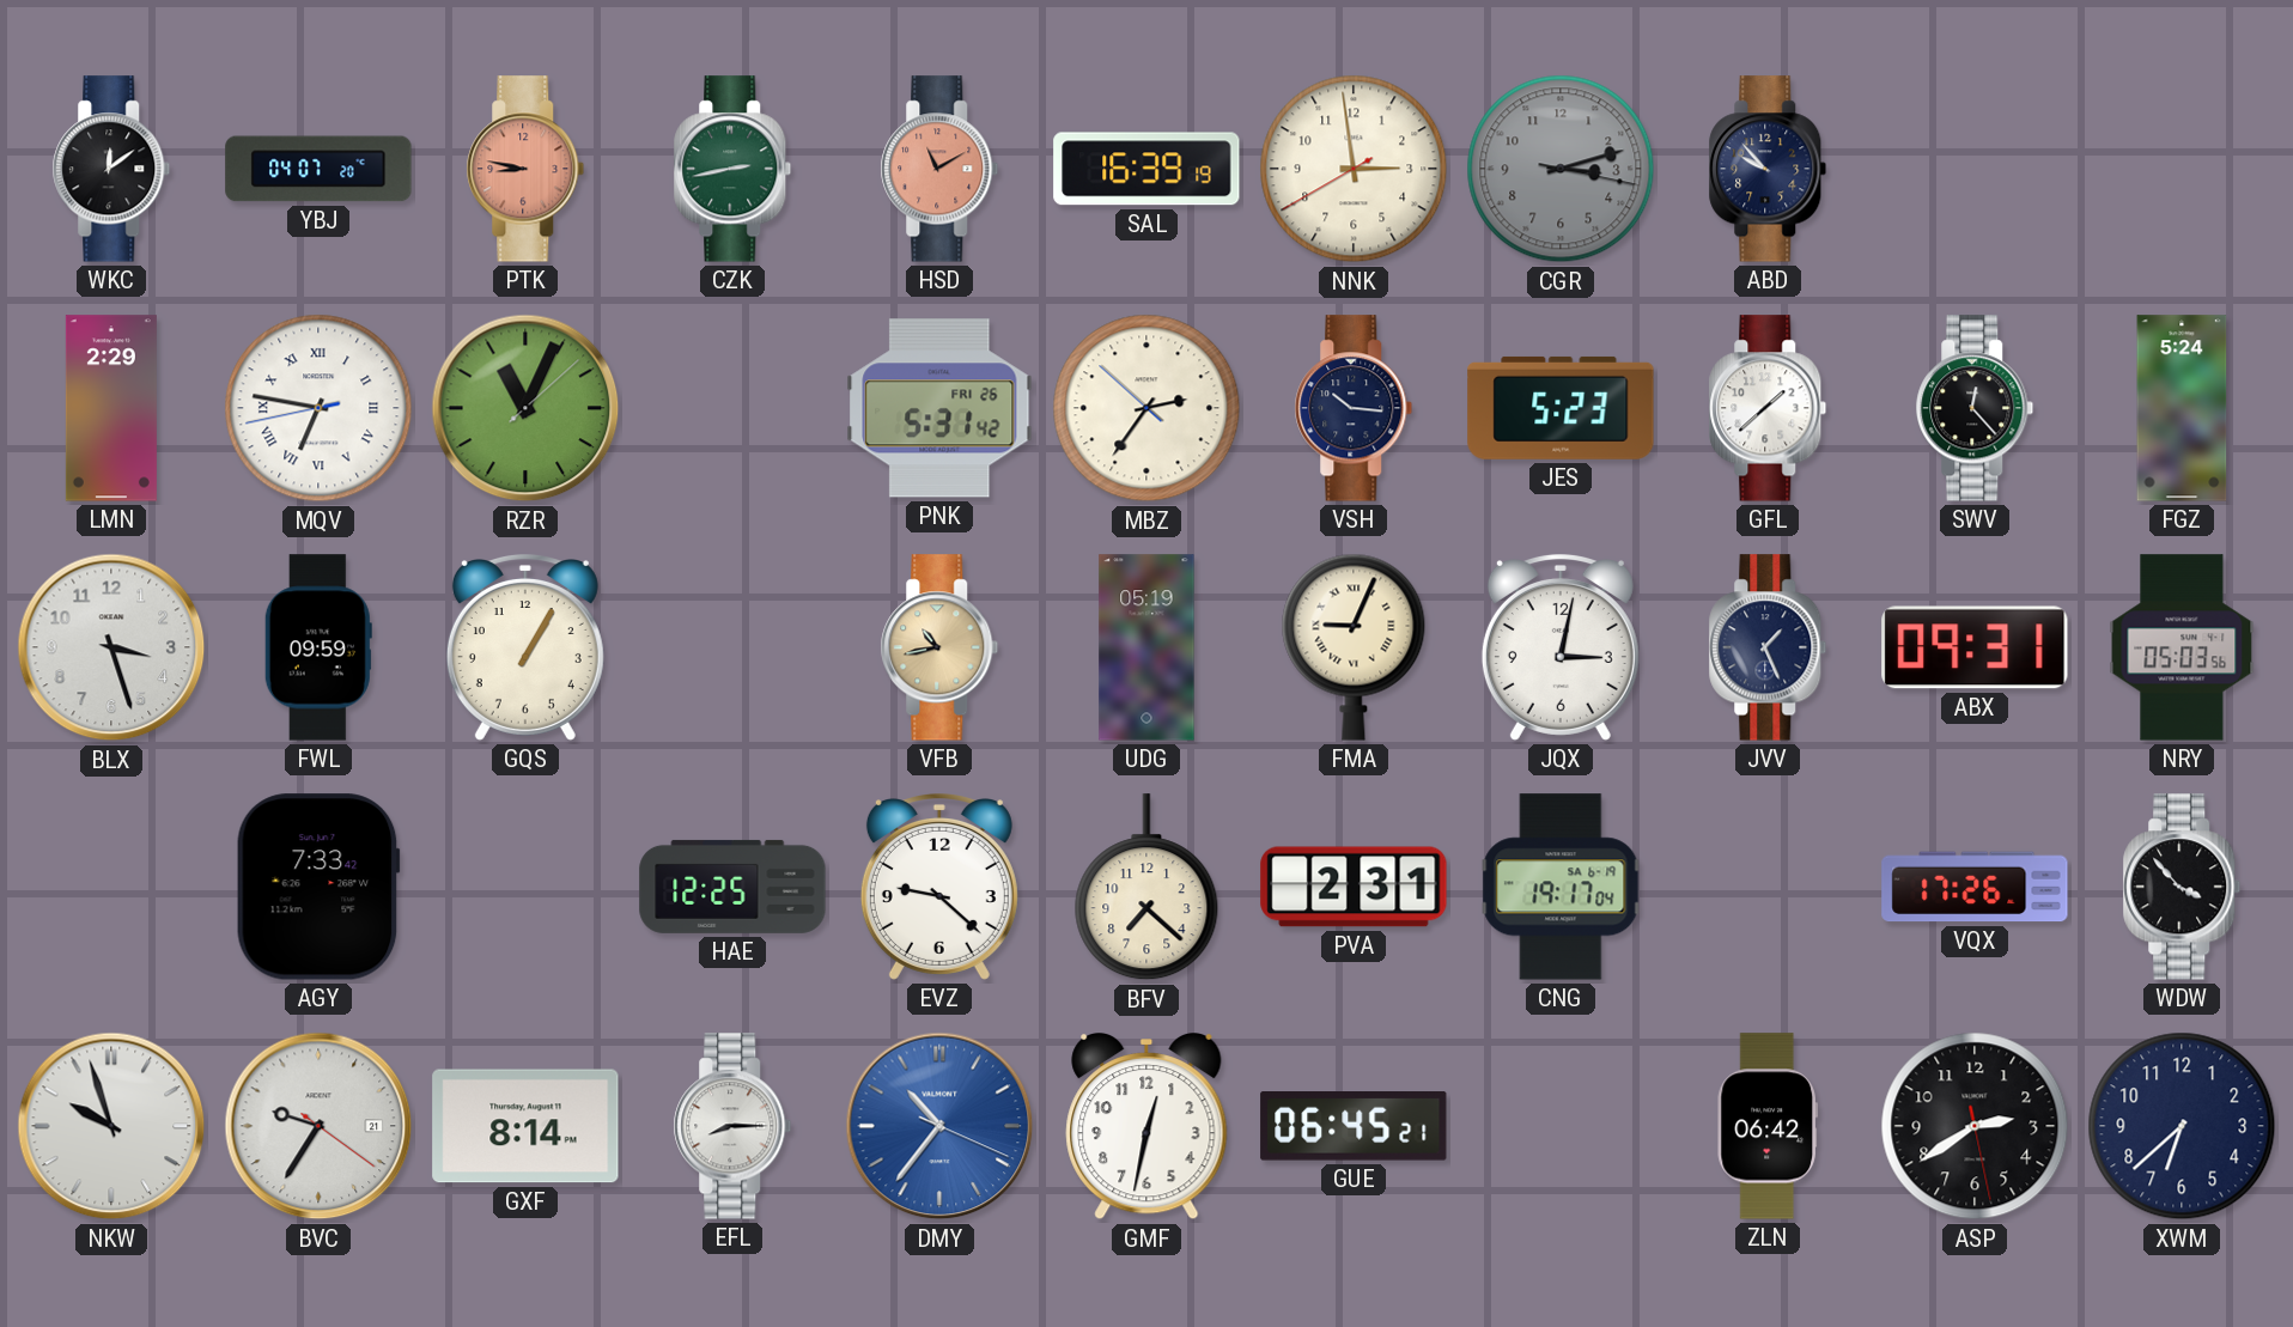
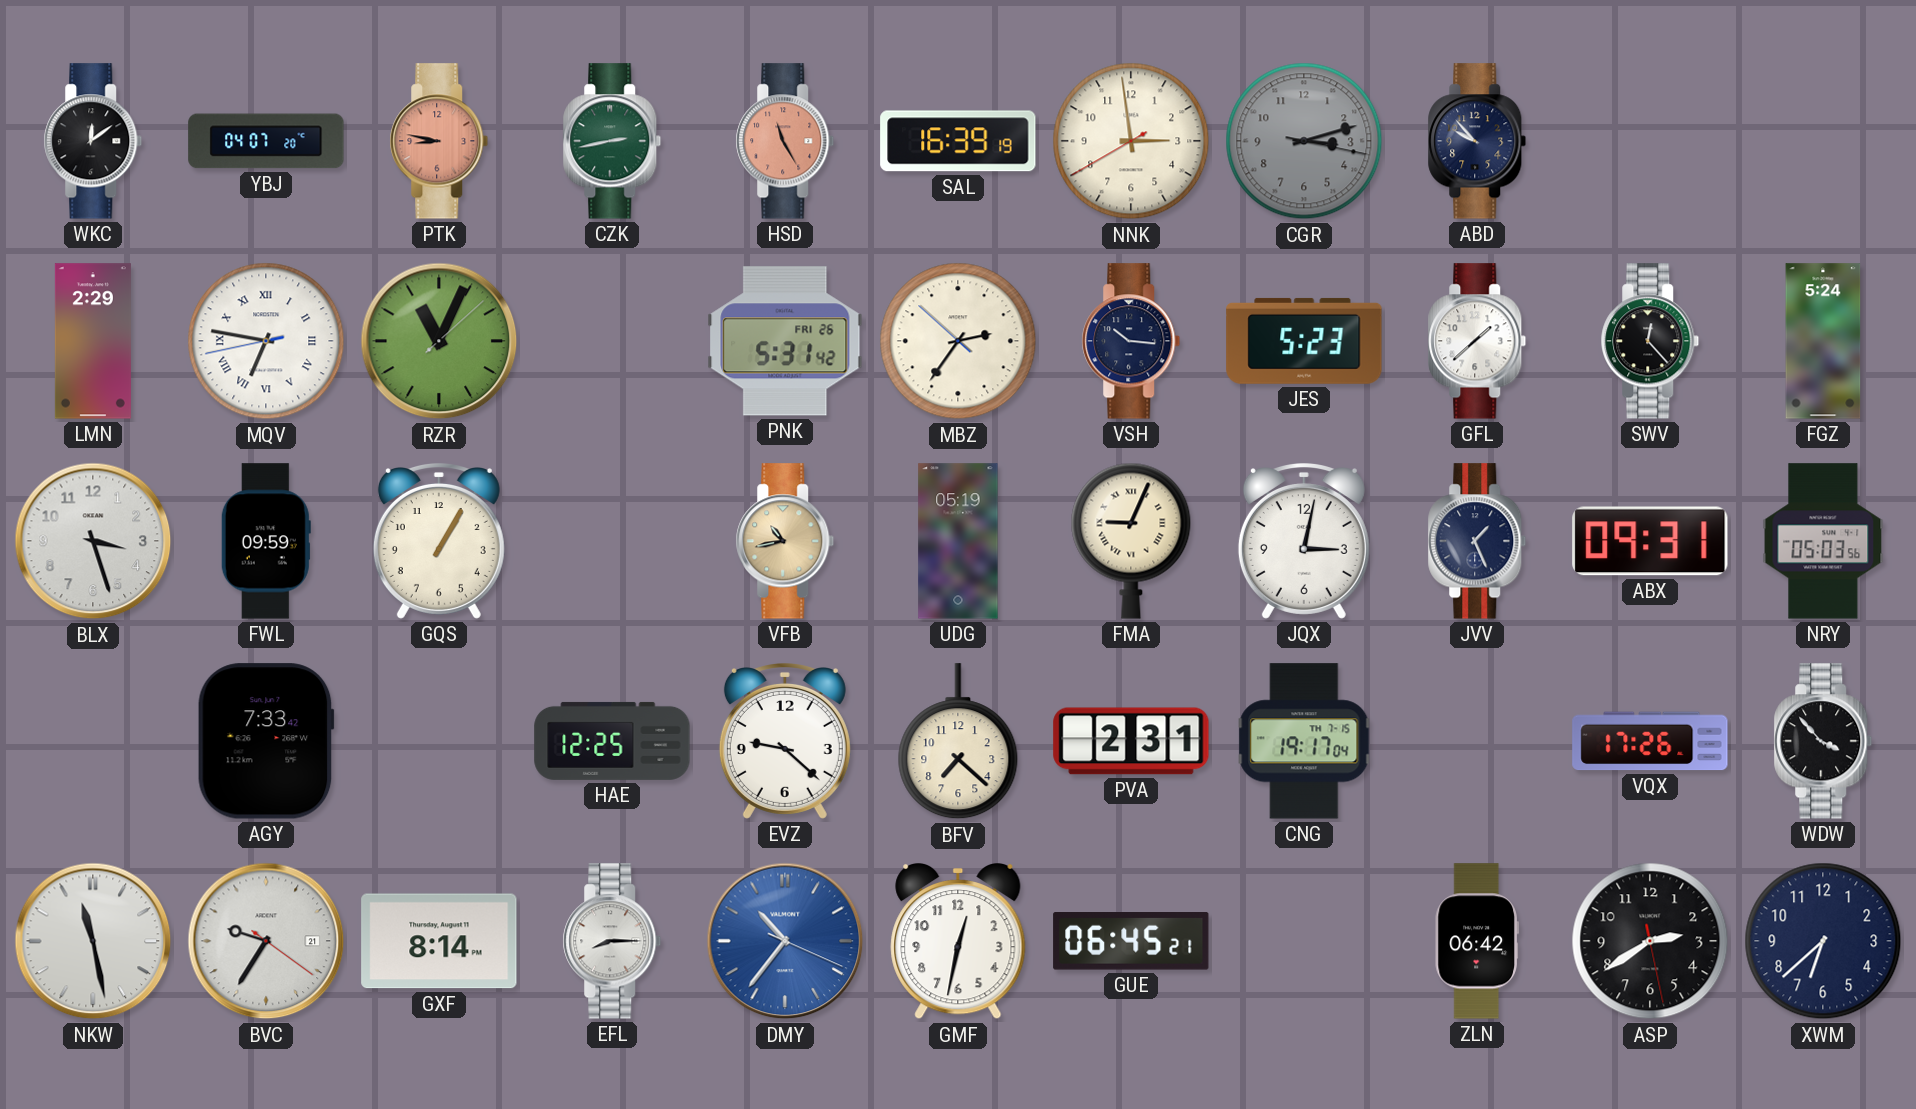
HSD: 11:10 -> 11:25 (785, 141)
CNG date: SA 6-19 -> TH 7-15 (1304, 741)
NKW: 9:57 -> 11:28 (93, 941)
